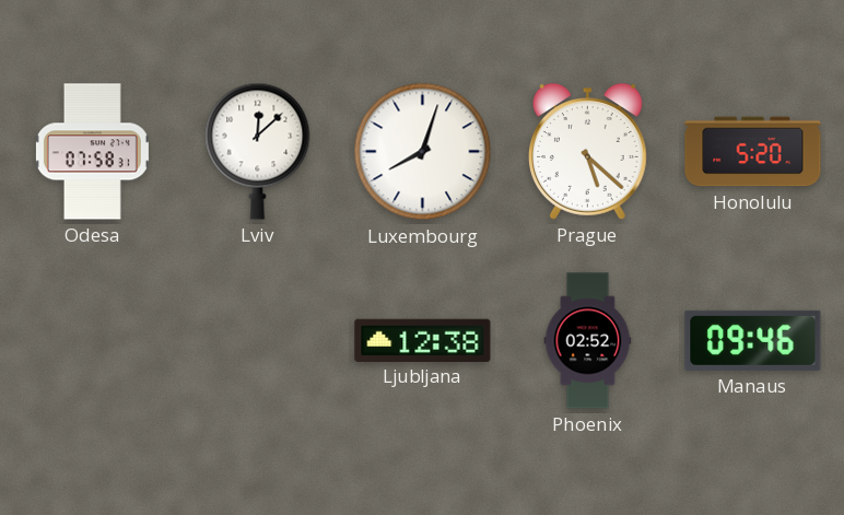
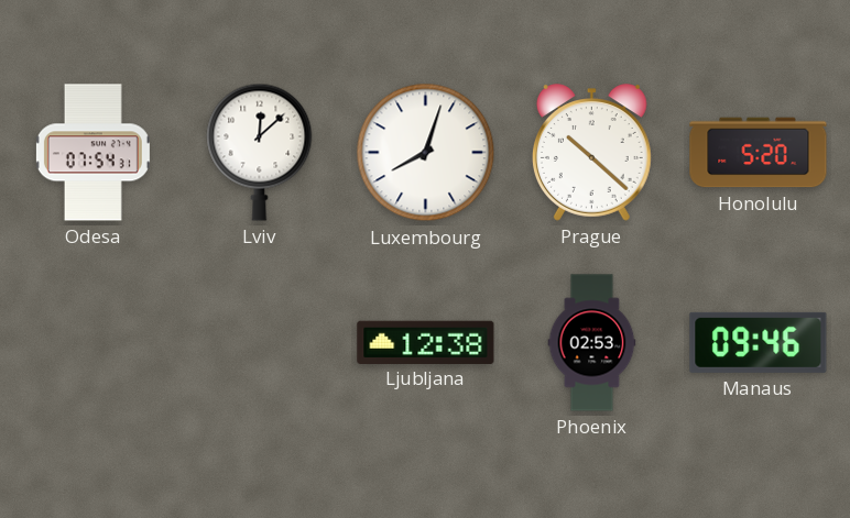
Odesa: 07:58 -> 07:54 (92, 153)
Prague: 5:22 -> 10:22 (591, 153)
Phoenix: 02:52 -> 02:53 (592, 343)
